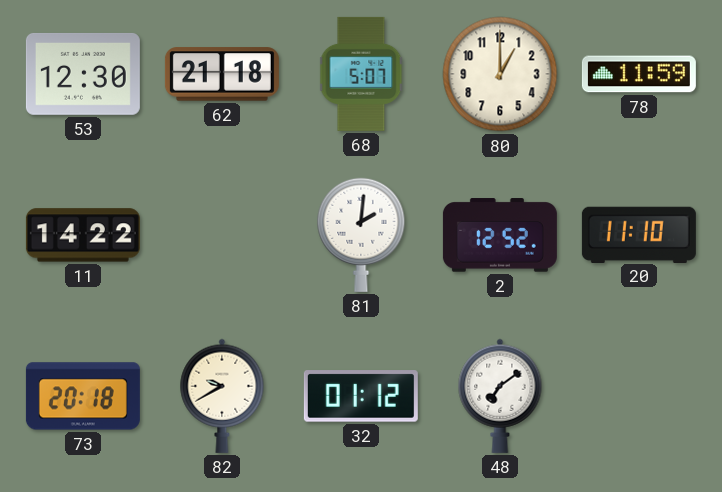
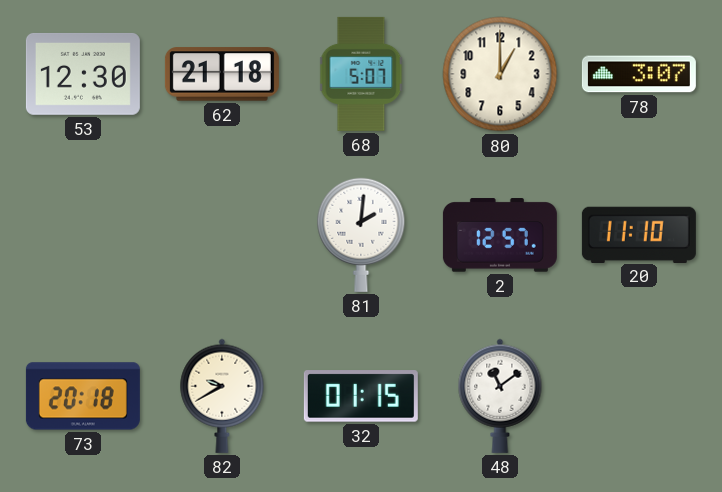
78: 11:59 -> 3:07 (639, 74)
11: 14:22 -> none (83, 235)
2: 12:52 -> 12:57 (500, 235)
32: 01:12 -> 01:15 (361, 396)
48: 7:09 -> 11:09 (500, 396)
